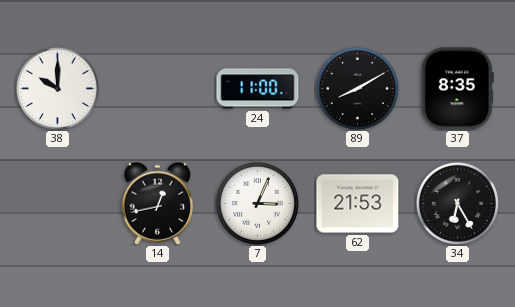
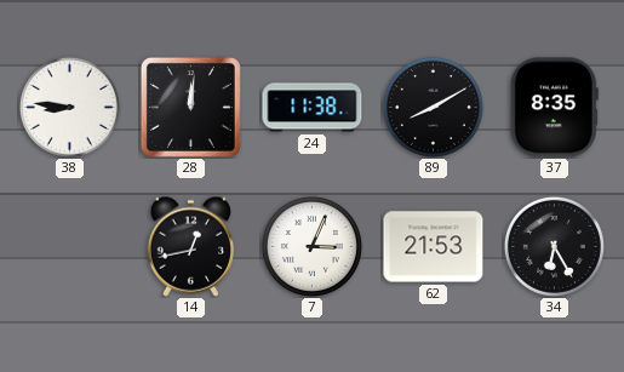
38: 10:00 -> 8:46 (69, 107)
28: none -> 12:01 (190, 107)
24: 11:00 -> 11:38 (313, 108)
